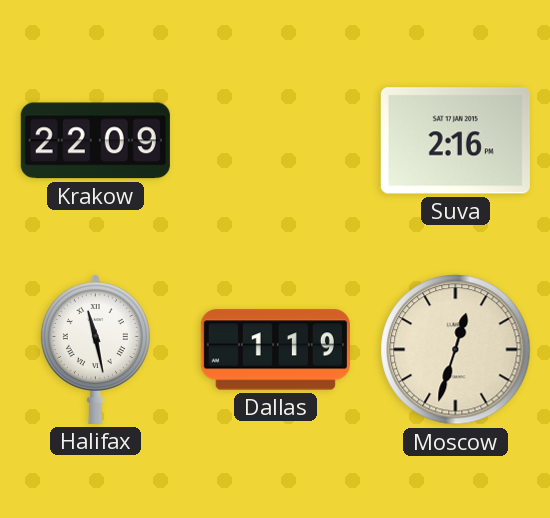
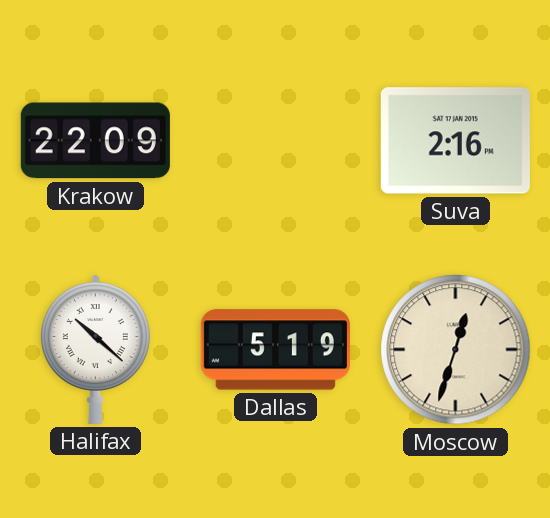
Halifax: 11:28 -> 10:22 (95, 349)
Dallas: 1:19 -> 5:19 (275, 350)
